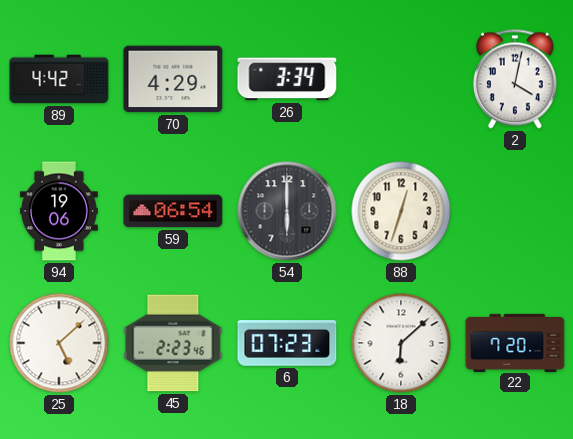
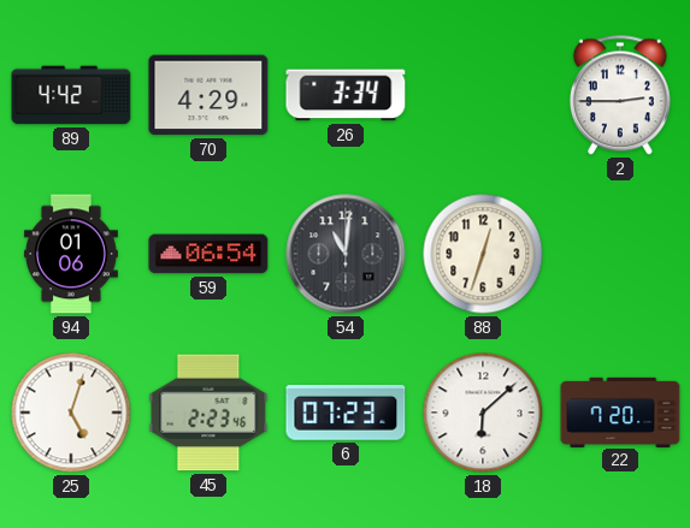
2: 4:02 -> 2:45 (620, 95)
94: 19:06 -> 01:06 (71, 254)
54: 6:00 -> 11:01 (346, 254)
25: 5:08 -> 5:03 (71, 413)
